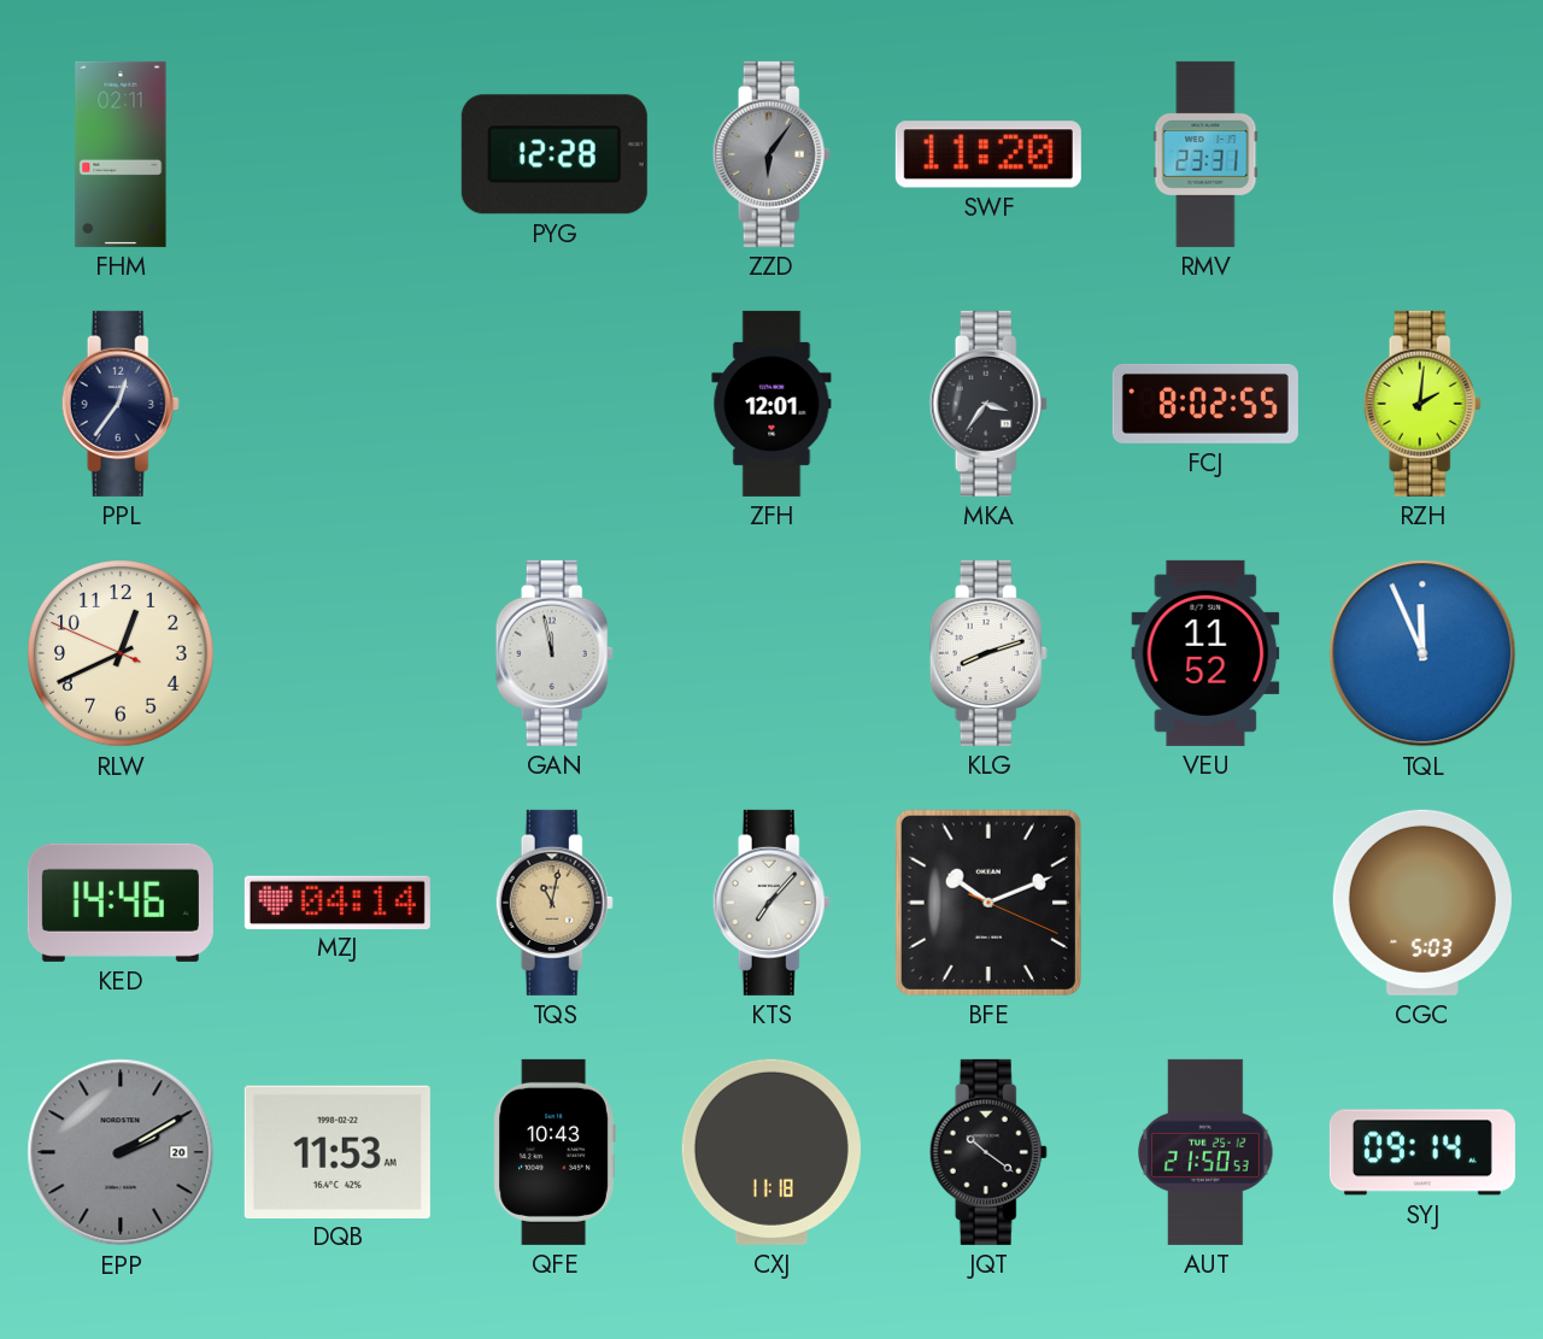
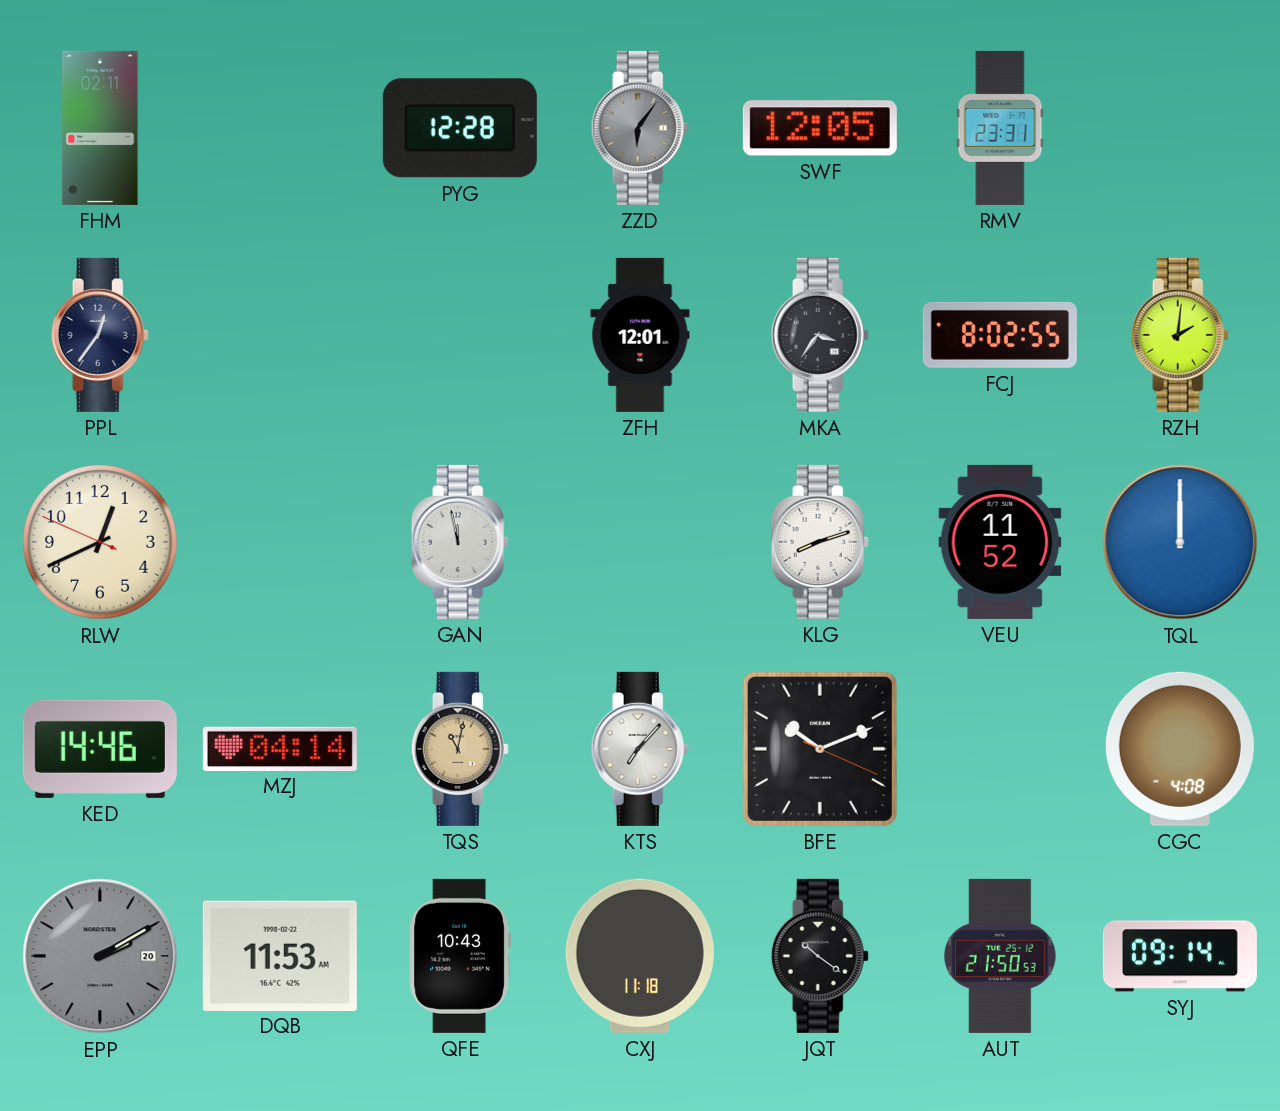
SWF: 11:20 -> 12:05 (820, 128)
TQL: 11:56 -> 12:00 (1180, 542)
CGC: 5:03 -> 4:08 (1180, 749)
